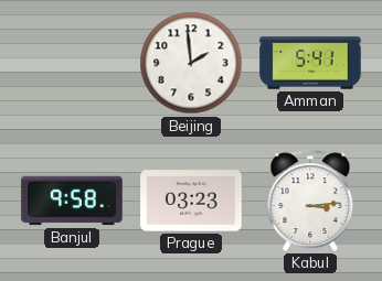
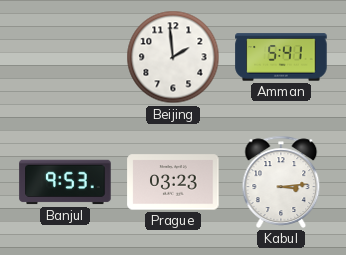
Banjul: 9:58 -> 9:53 (65, 182)
